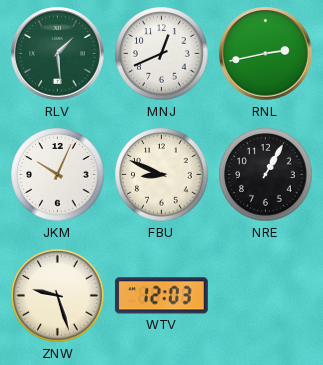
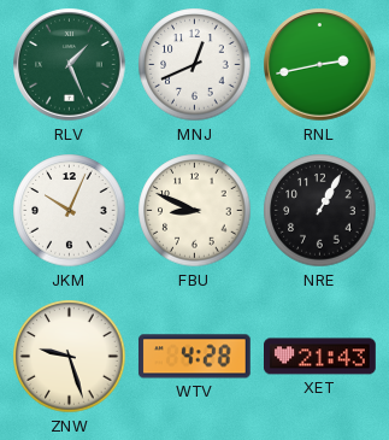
RLV: 1:29 -> 1:26 (70, 65)
WTV: 12:03 -> 4:28 (194, 357)
XET: none -> 21:43 (320, 357)
